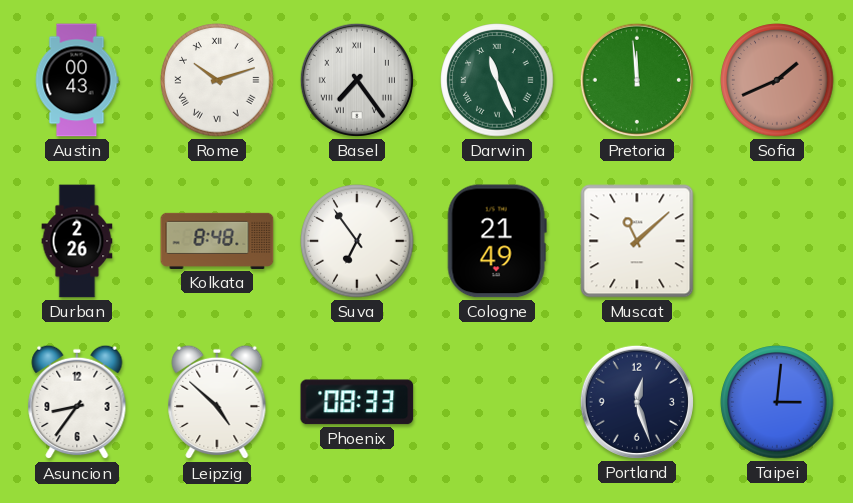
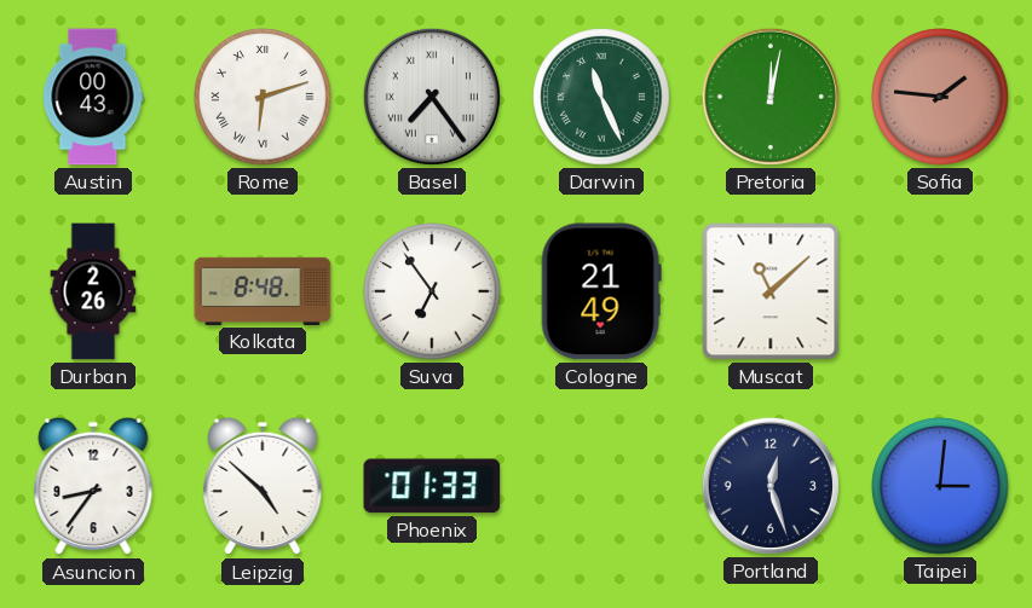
Rome: 10:12 -> 6:12 (263, 97)
Pretoria: 11:59 -> 12:02 (771, 97)
Sofia: 1:41 -> 1:46 (940, 97)
Phoenix: 08:33 -> 01:33 (432, 486)
